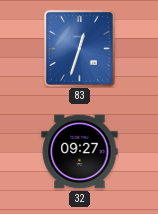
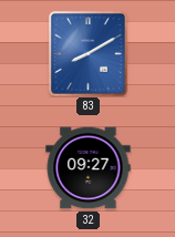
83: 12:33 -> 8:10 (87, 53)
